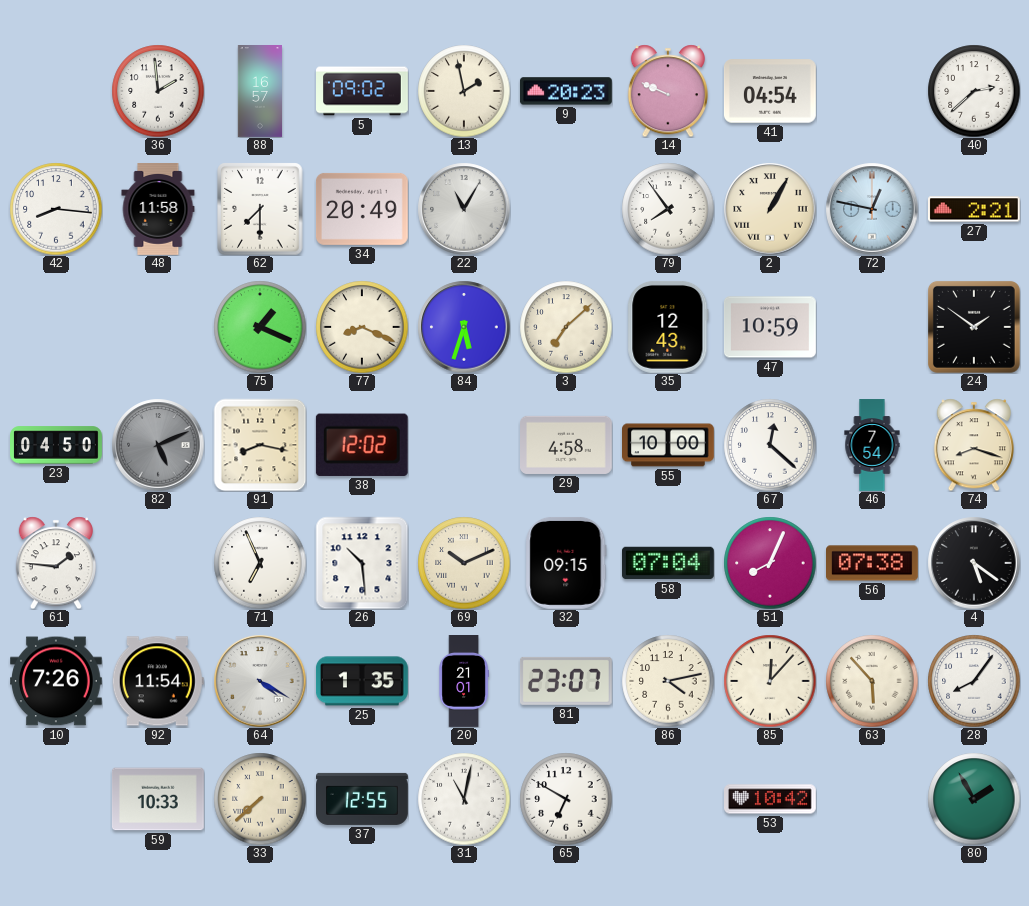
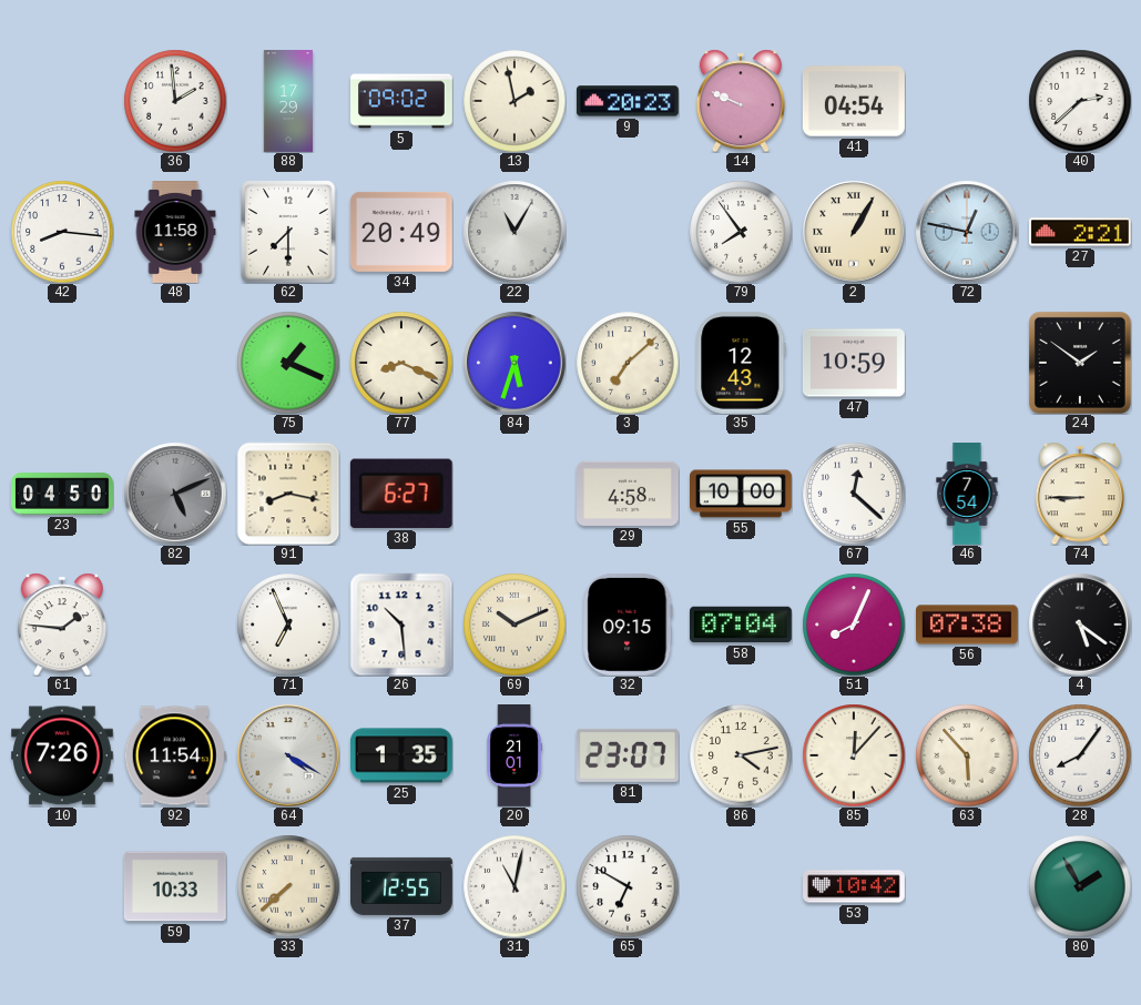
88: 16:57 -> 17:29 (287, 101)
38: 12:02 -> 6:27 (401, 494)
74: 8:18 -> 8:45 (1080, 494)
